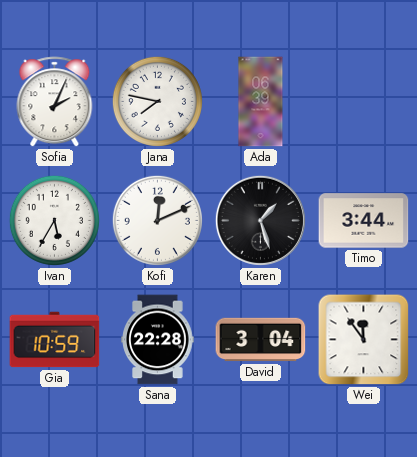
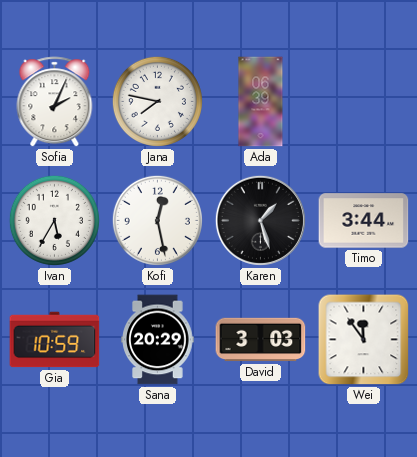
Kofi: 12:11 -> 12:28 (157, 220)
Sana: 22:28 -> 20:29 (158, 340)
David: 3:04 -> 3:03 (261, 340)
